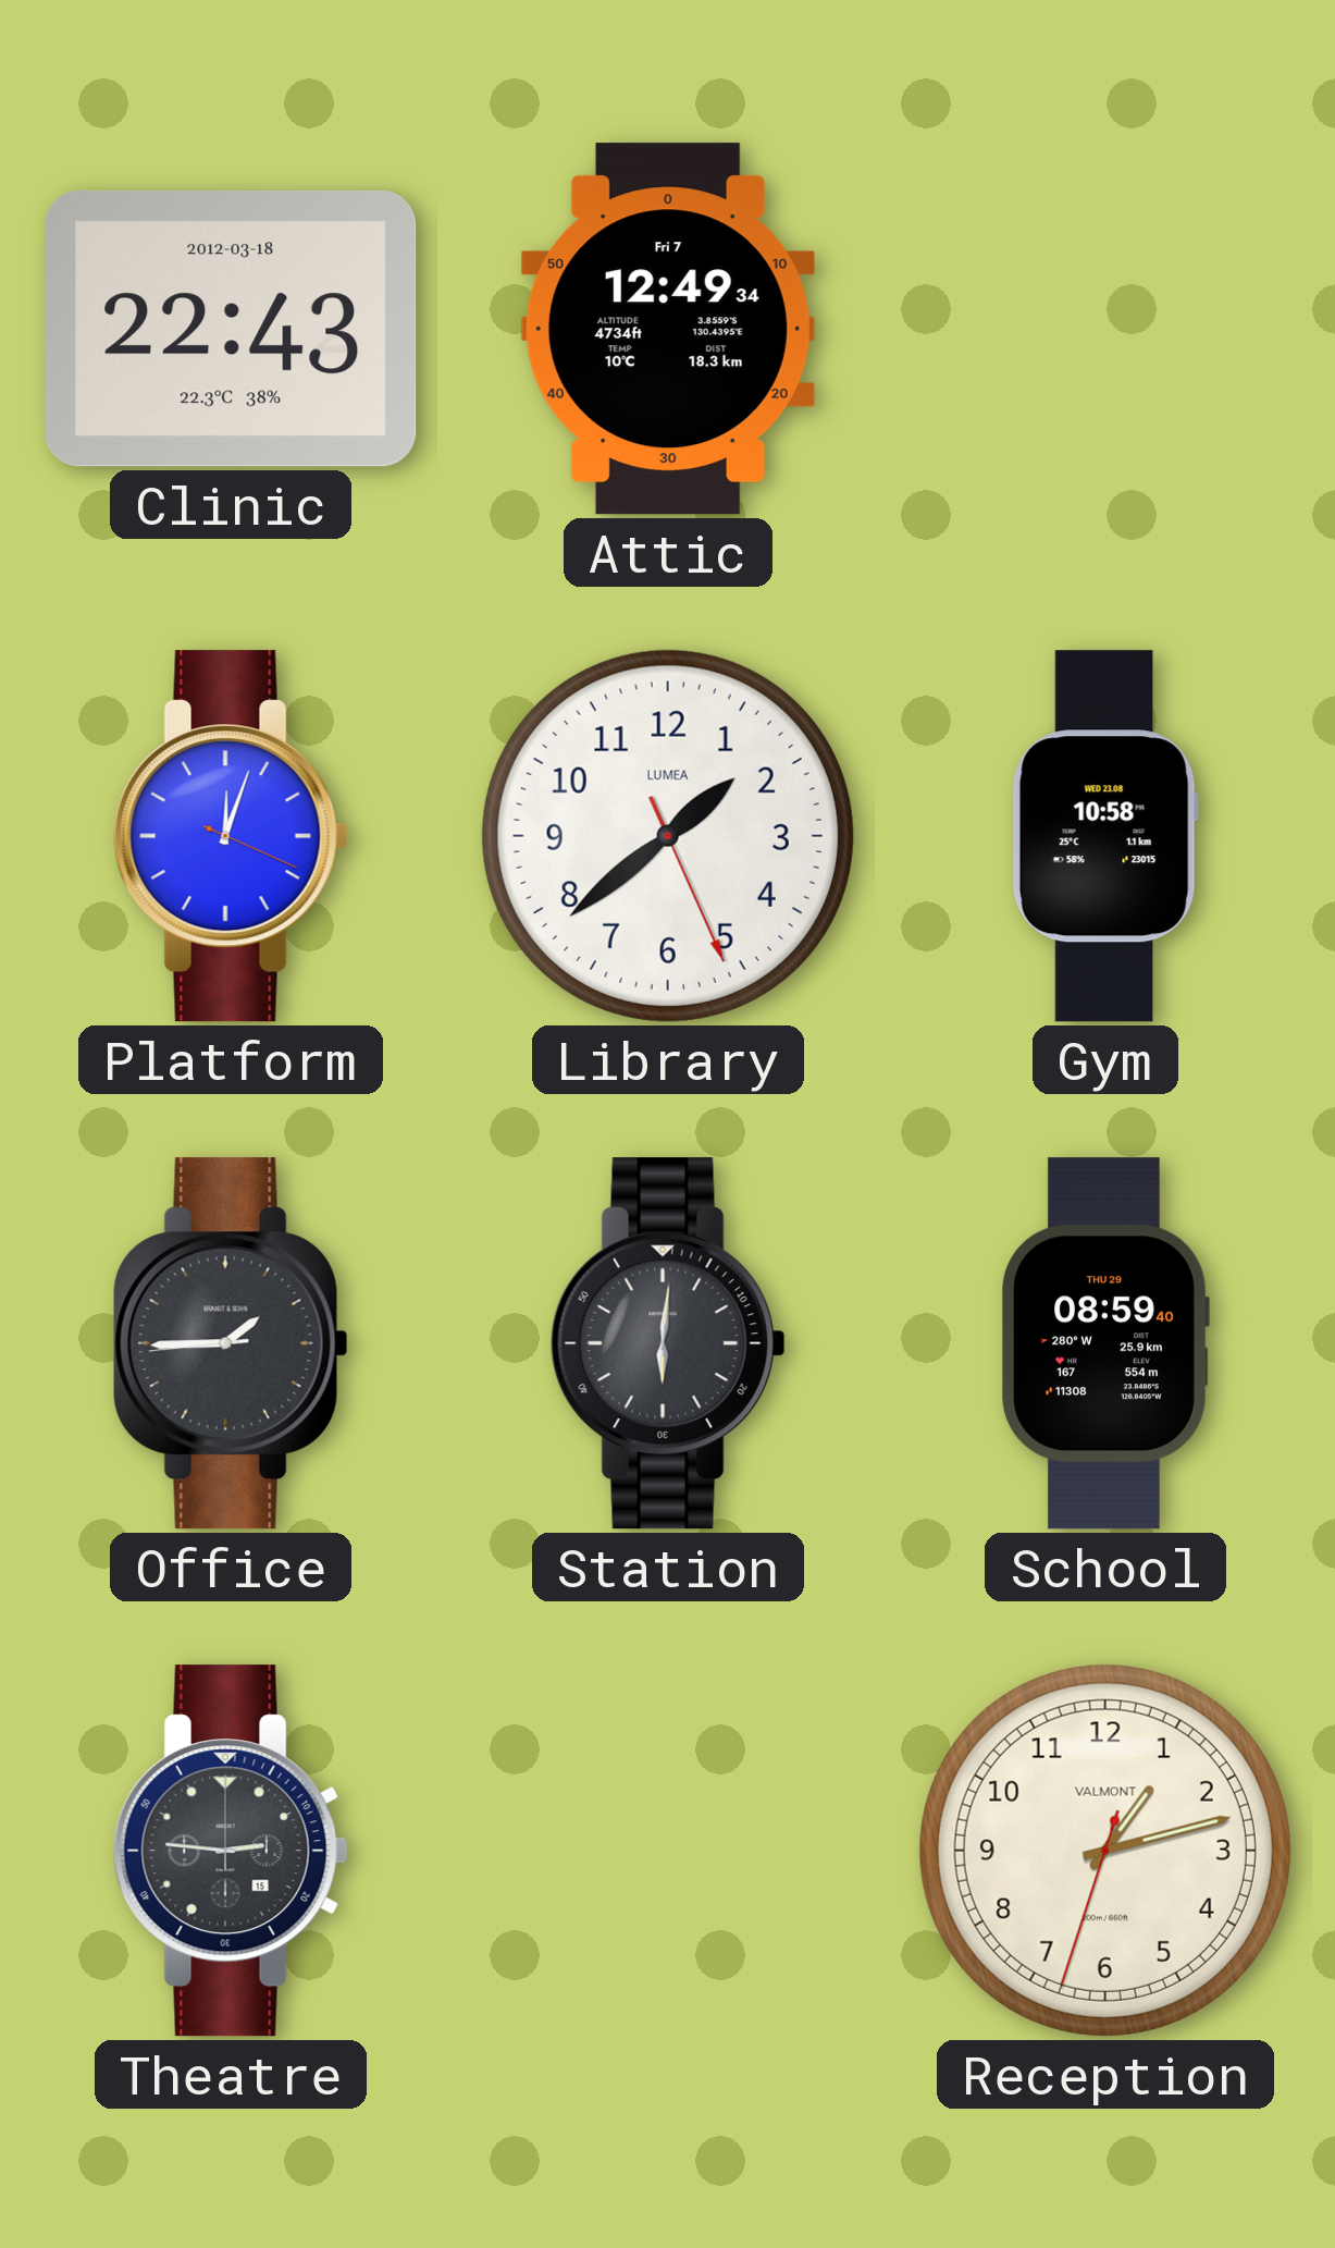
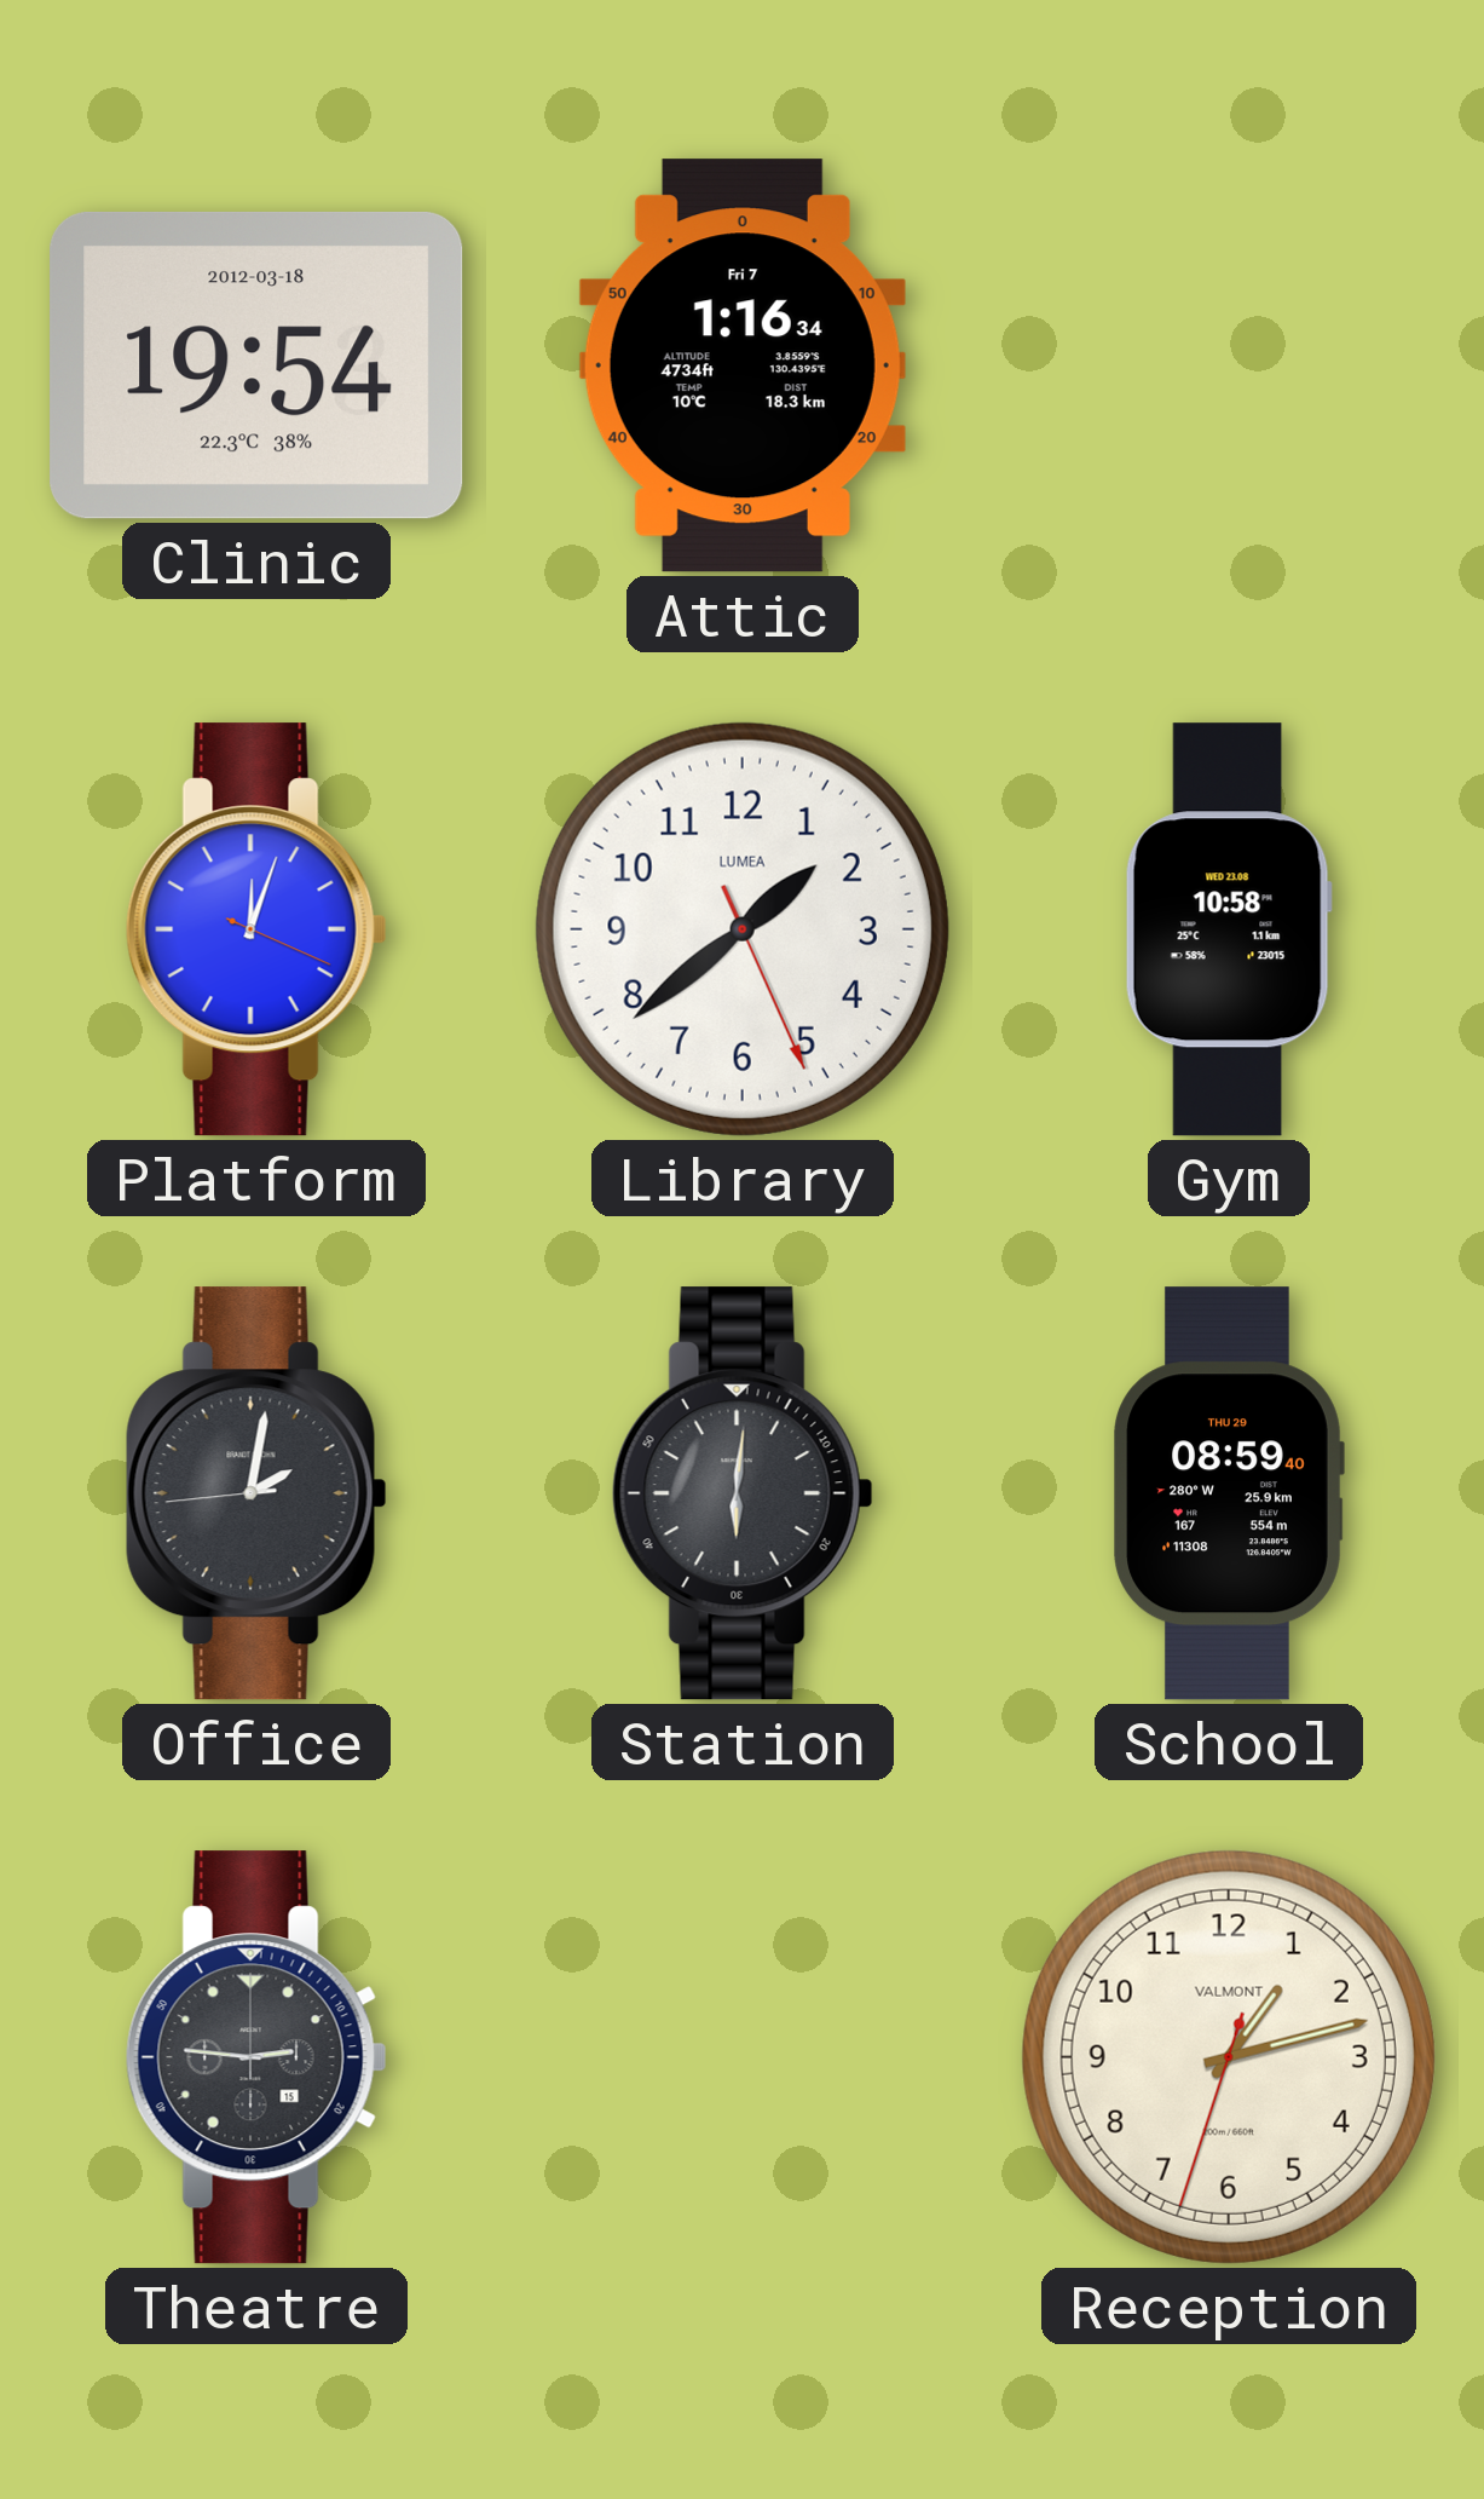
Clinic: 22:43 -> 19:54 (256, 365)
Attic: 12:49 -> 1:16 (743, 365)
Office: 1:44 -> 2:01 (256, 1493)
